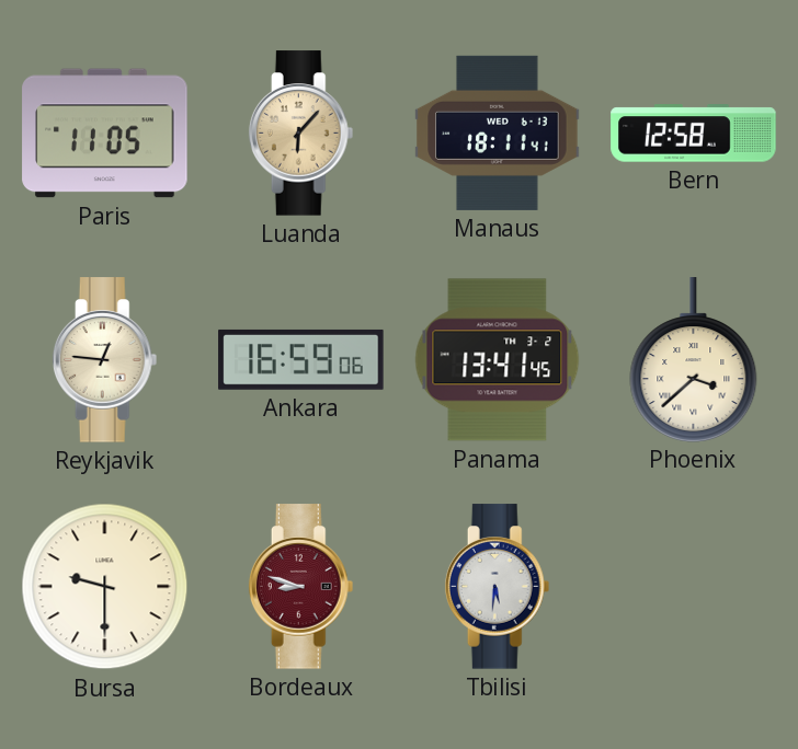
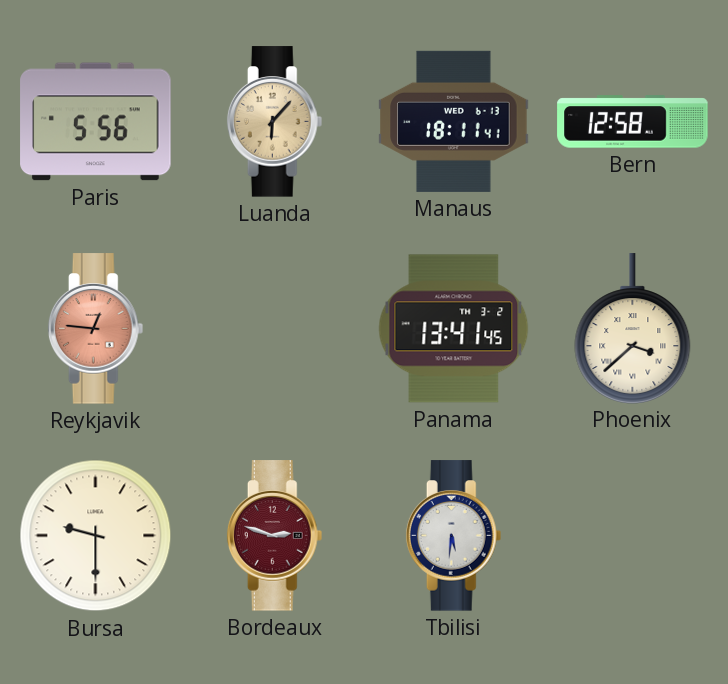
Paris: 11:05 -> 5:56 (96, 122)
Reykjavik dial: cream -> salmon (96, 329)
Ankara: 16:59 -> none (301, 359)
Bordeaux: 8:48 -> 2:48 (275, 536)
